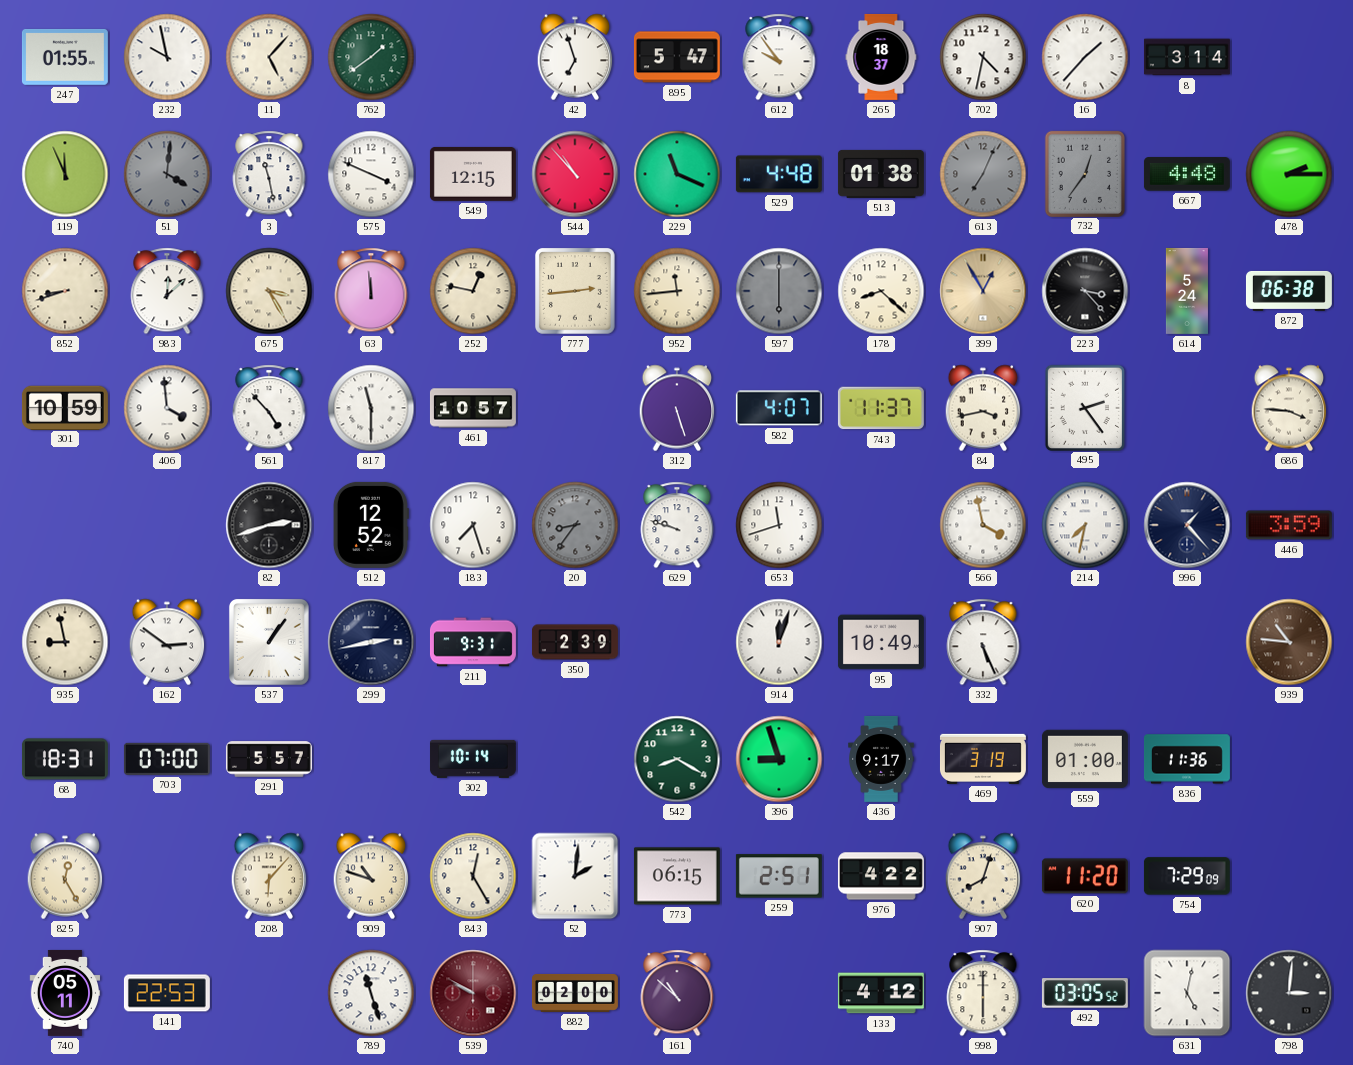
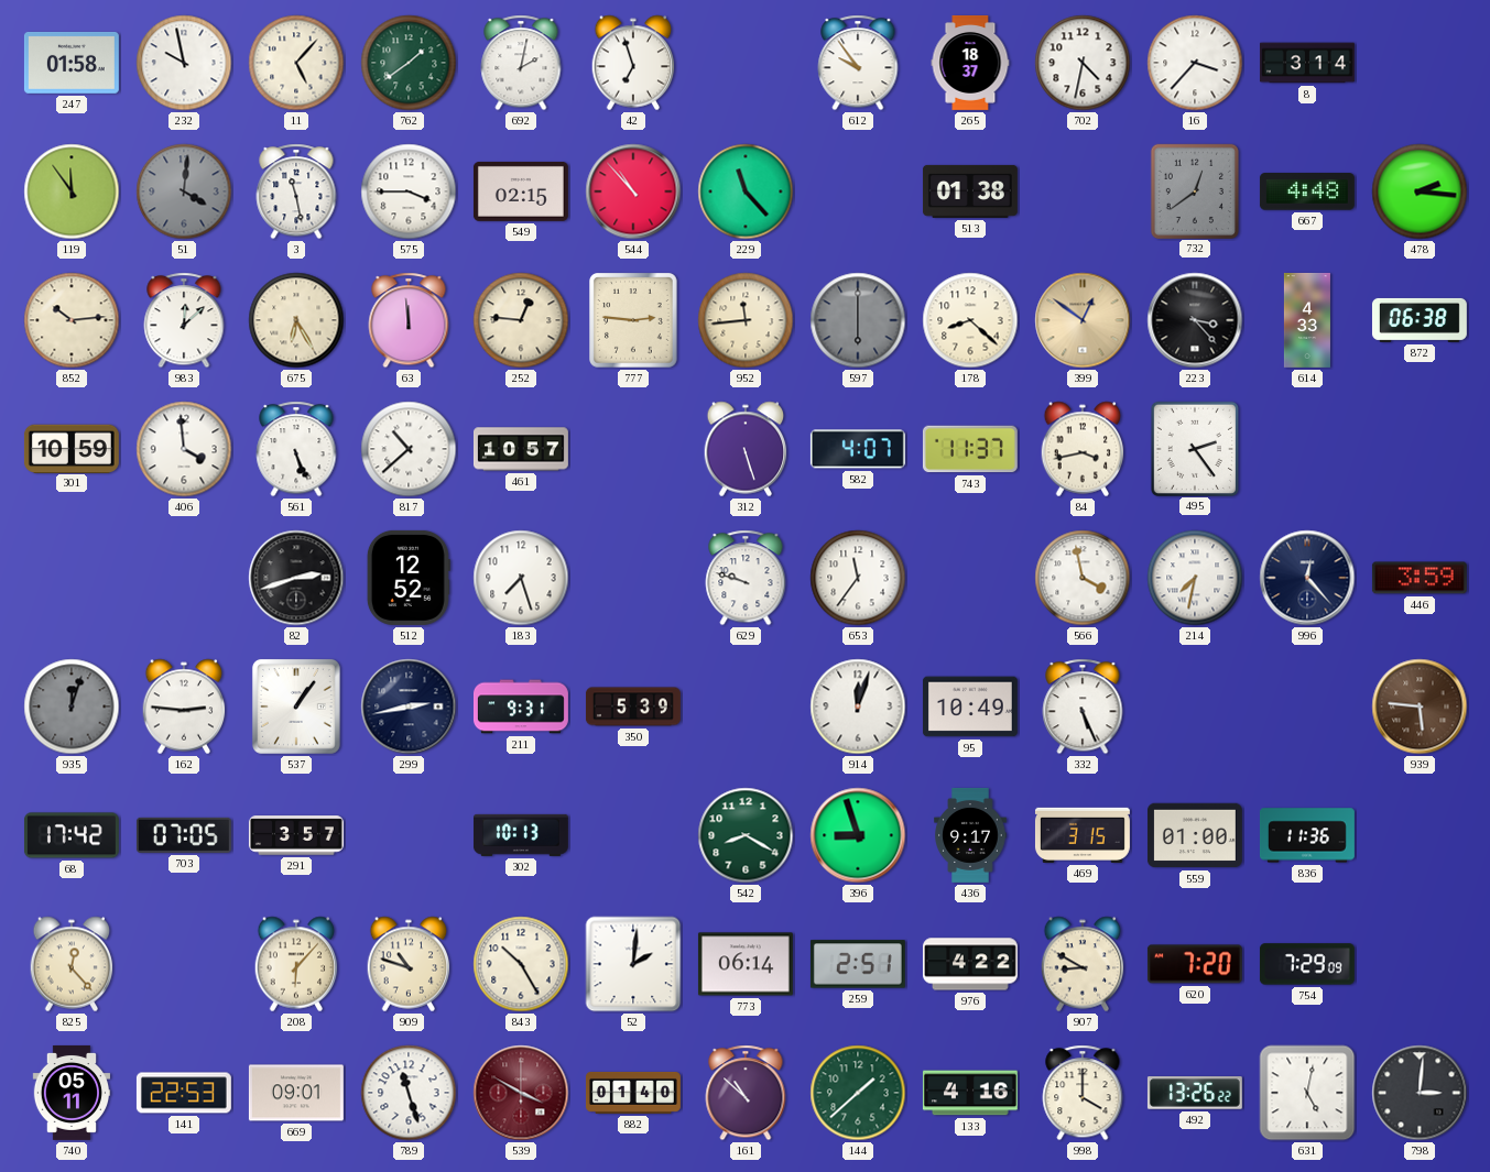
247: 01:55 -> 01:58 (72, 63)
692: none -> 2:02 (521, 63)
895: 5:47 -> none (677, 57)
16: 1:37 -> 3:37 (1195, 63)
119: 11:56 -> 11:54 (72, 191)
575: 3:49 -> 3:45 (409, 191)
549: 12:15 -> 02:15 (521, 191)
229: 11:19 -> 11:23 (746, 191)
529: 4:48 -> none (779, 174)
613: 7:04 -> none (983, 174)
732: 12:36 -> 12:39 (1194, 190)
478: 2:15 -> 2:16 (1420, 191)
852: 8:42 -> 10:14 (72, 320)
675: 3:25 -> 6:25 (296, 320)
252: 12:47 -> 12:46 (521, 320)
777: 2:44 -> 2:46 (634, 321)
399: 12:55 -> 12:51 (1083, 320)
614: 5:24 -> 4:33 (1307, 320)
561: 4:53 -> 5:26 (296, 449)
817: 11:30 -> 10:38 (409, 449)
686: 3:46 -> none (1289, 408)
20: 8:36 -> none (575, 525)
653: 11:42 -> 11:36 (858, 578)
996: 1:23 -> 12:23 (1307, 578)
935: 8:58 -> 12:03 (72, 707)
935 dial: cream -> grey (72, 707)
162: 2:51 -> 2:46 (184, 707)
350: 2:39 -> 5:39 (633, 707)
939: 10:46 -> 5:46 (1420, 707)
68: 18:31 -> 17:42 (72, 835)
703: 07:00 -> 07:05 (184, 835)
291: 5:57 -> 3:57 (296, 835)
302: 10:14 -> 10:13 (521, 835)
469: 3:19 -> 3:15 (1083, 835)
825: 12:25 -> 12:23 (72, 964)
843: 12:25 -> 10:25 (521, 964)
773: 06:15 -> 06:14 (746, 964)
907: 8:03 -> 8:50 (1083, 964)
620: 11:20 -> 7:20 (1195, 964)
669: none -> 09:01 (296, 1093)
539: 9:50 -> 3:50 (521, 1093)
882: 02:00 -> 01:40 (633, 1093)
144: none -> 1:38 (858, 1093)
133: 4:12 -> 4:16 (970, 1093)
998: 6:00 -> 4:00 (1083, 1093)
492: 03:05 -> 13:26 (1195, 1093)
